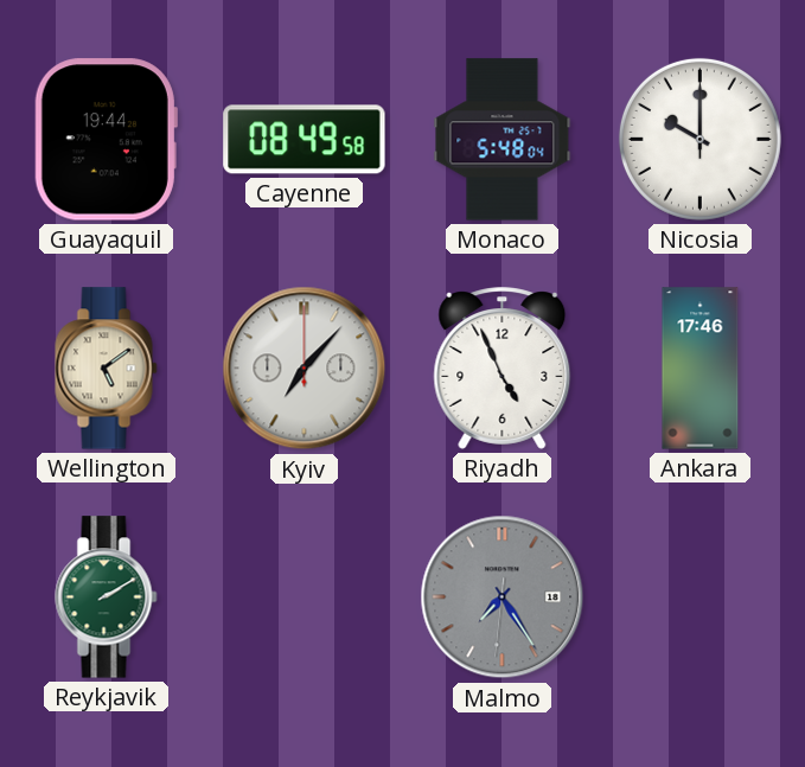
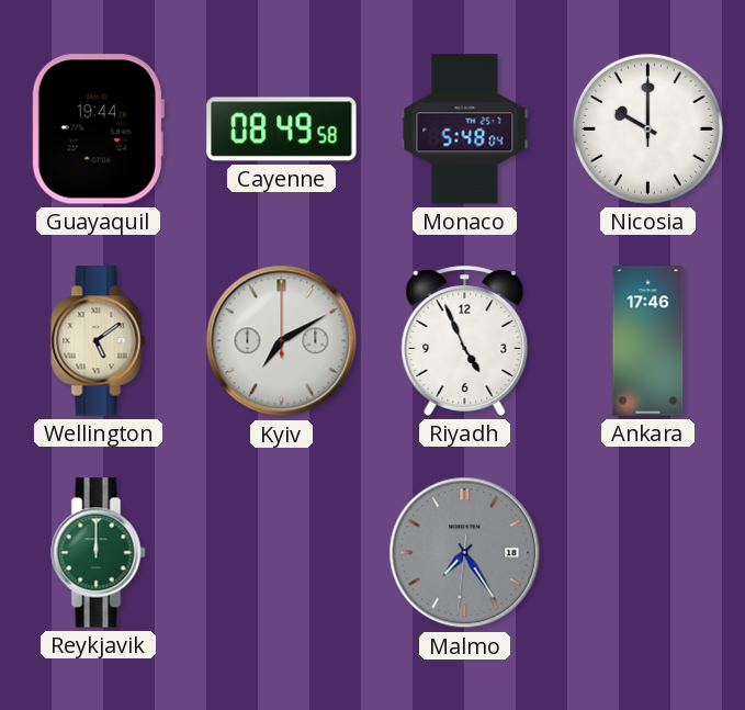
Kyiv: 7:07 -> 7:10 (282, 341)
Reykjavik: 2:10 -> 12:00 (99, 553)
